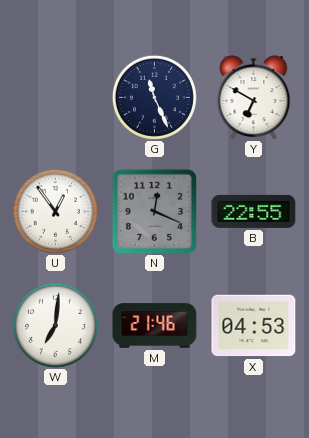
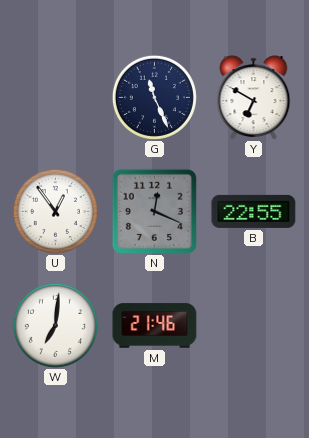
X: 04:53 -> none (254, 326)
